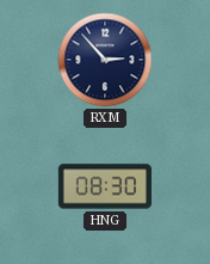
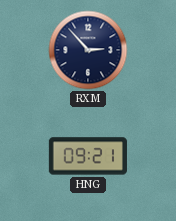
HNG: 08:30 -> 09:21 (88, 156)
